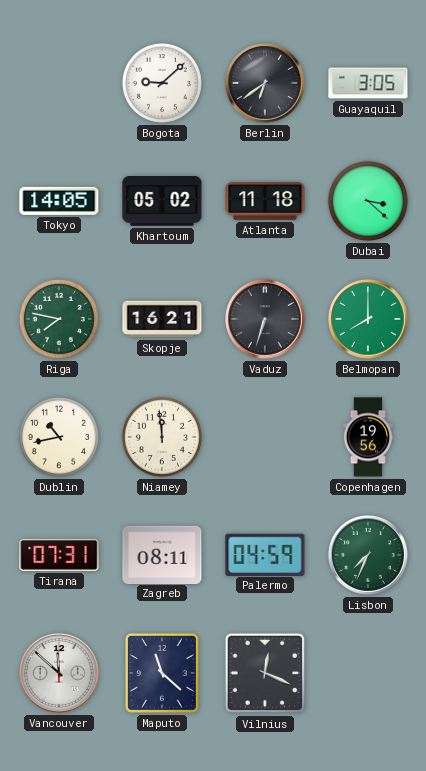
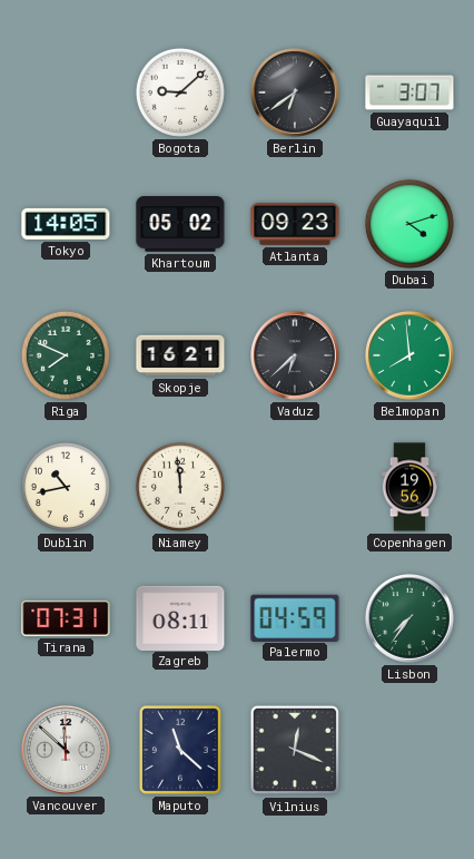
Guayaquil: 3:05 -> 3:07 (409, 92)
Atlanta: 11:18 -> 09:23 (295, 224)
Dubai: 3:22 -> 4:12 (409, 224)
Riga: 7:47 -> 7:49 (66, 355)
Vaduz: 6:33 -> 6:38 (296, 357)
Belmopan: 8:00 -> 7:59 (411, 357)
Lisbon: 7:34 -> 7:36 (411, 619)
